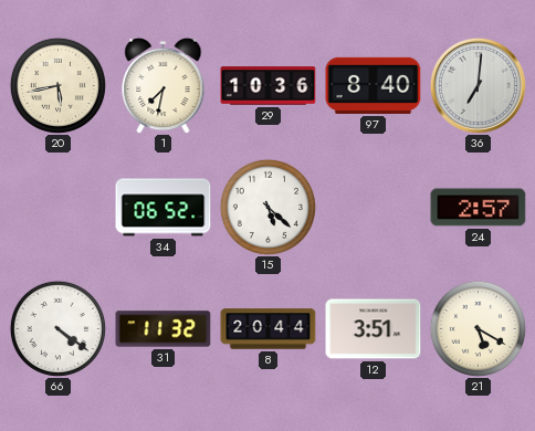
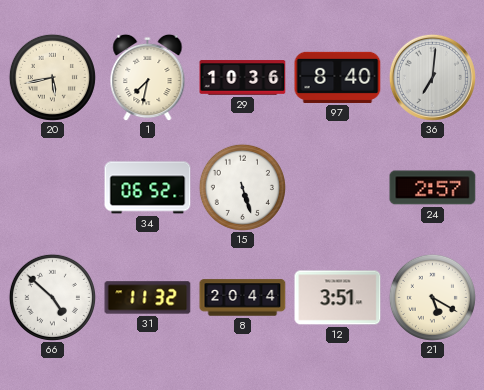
15: 5:22 -> 5:27 (242, 187)
66: 4:21 -> 4:52 (52, 297)
